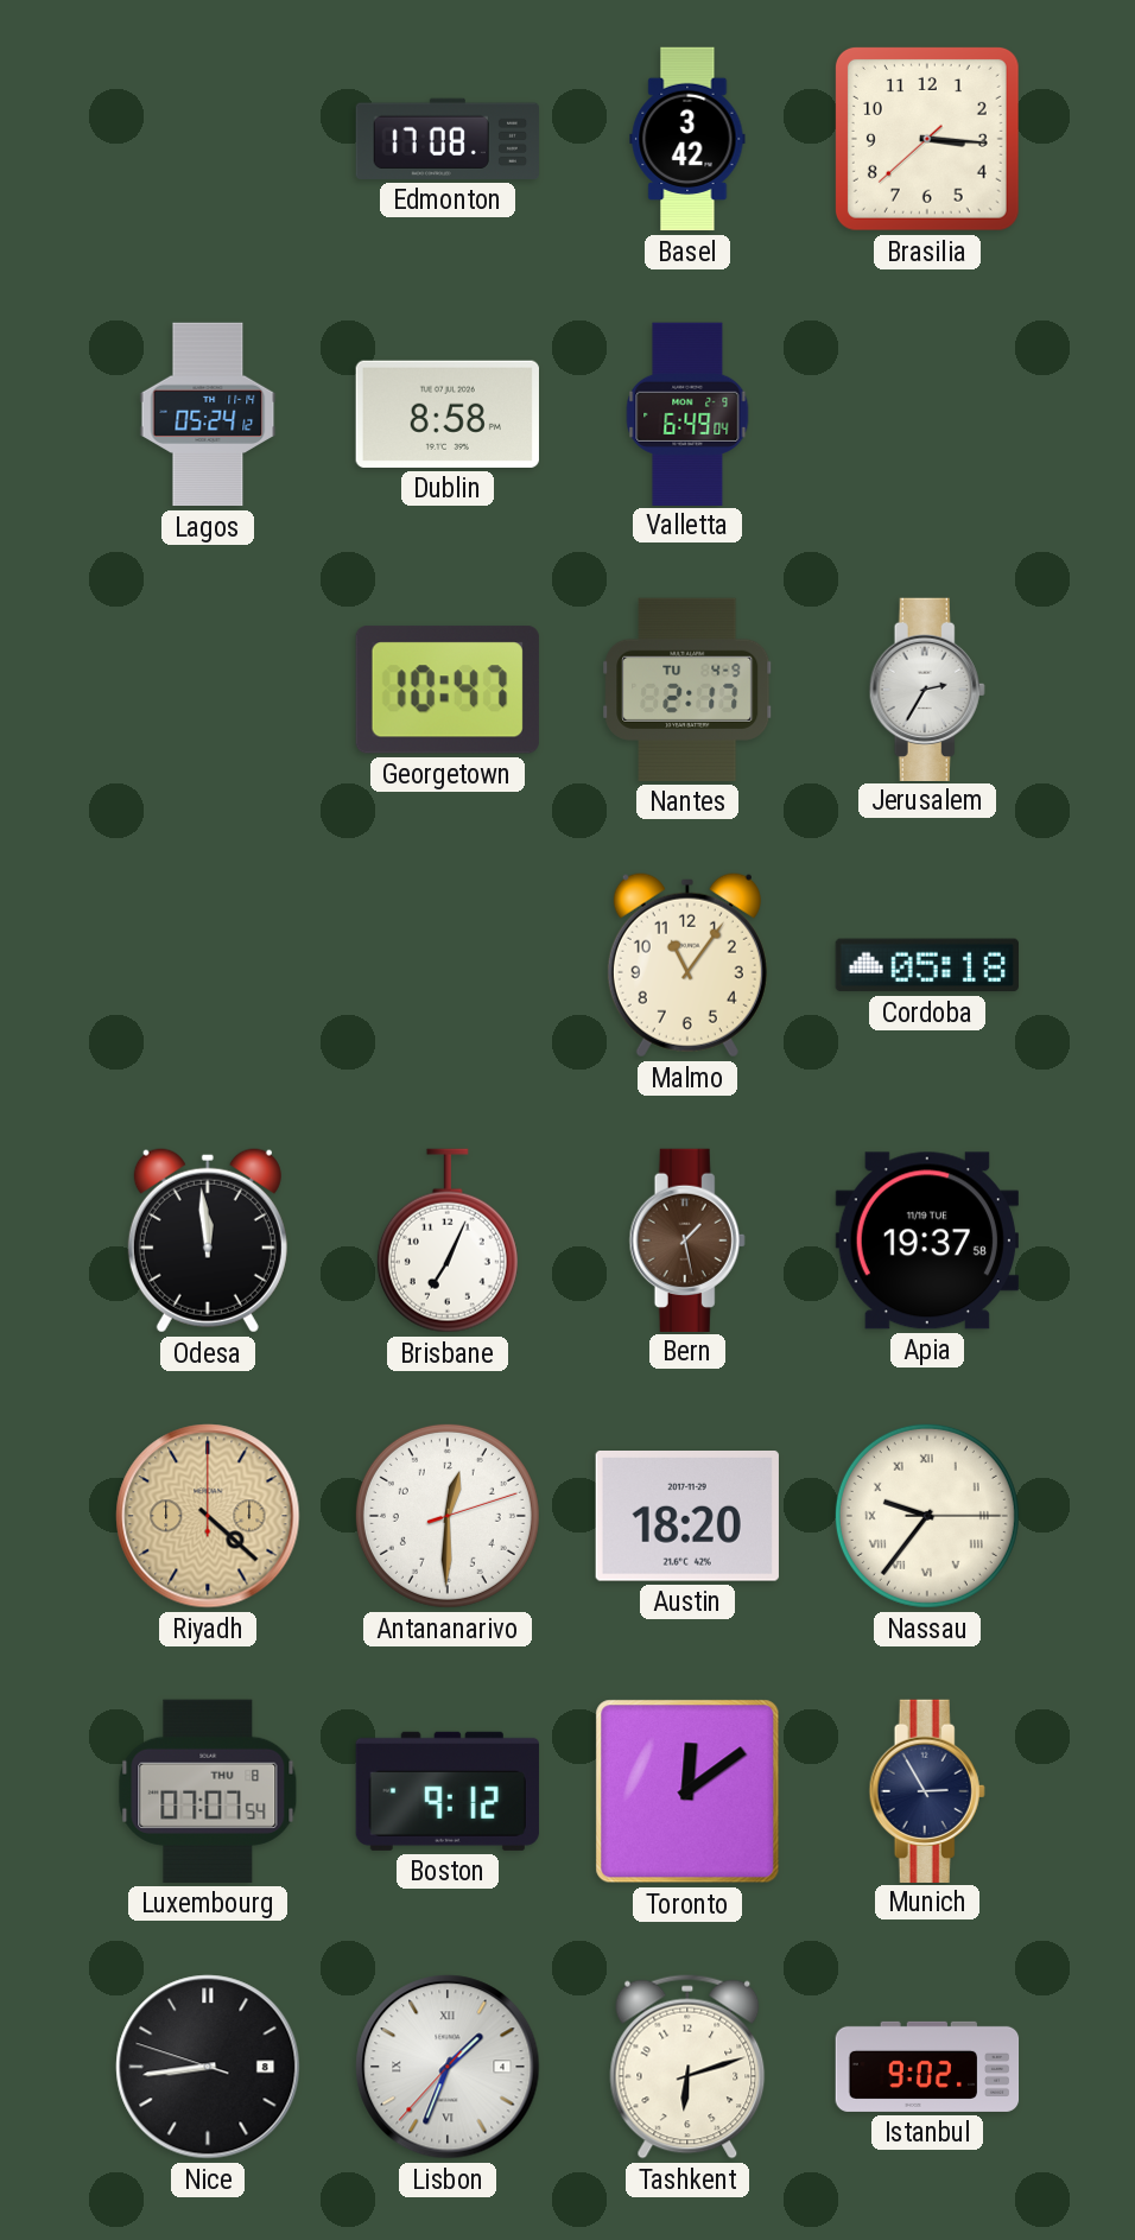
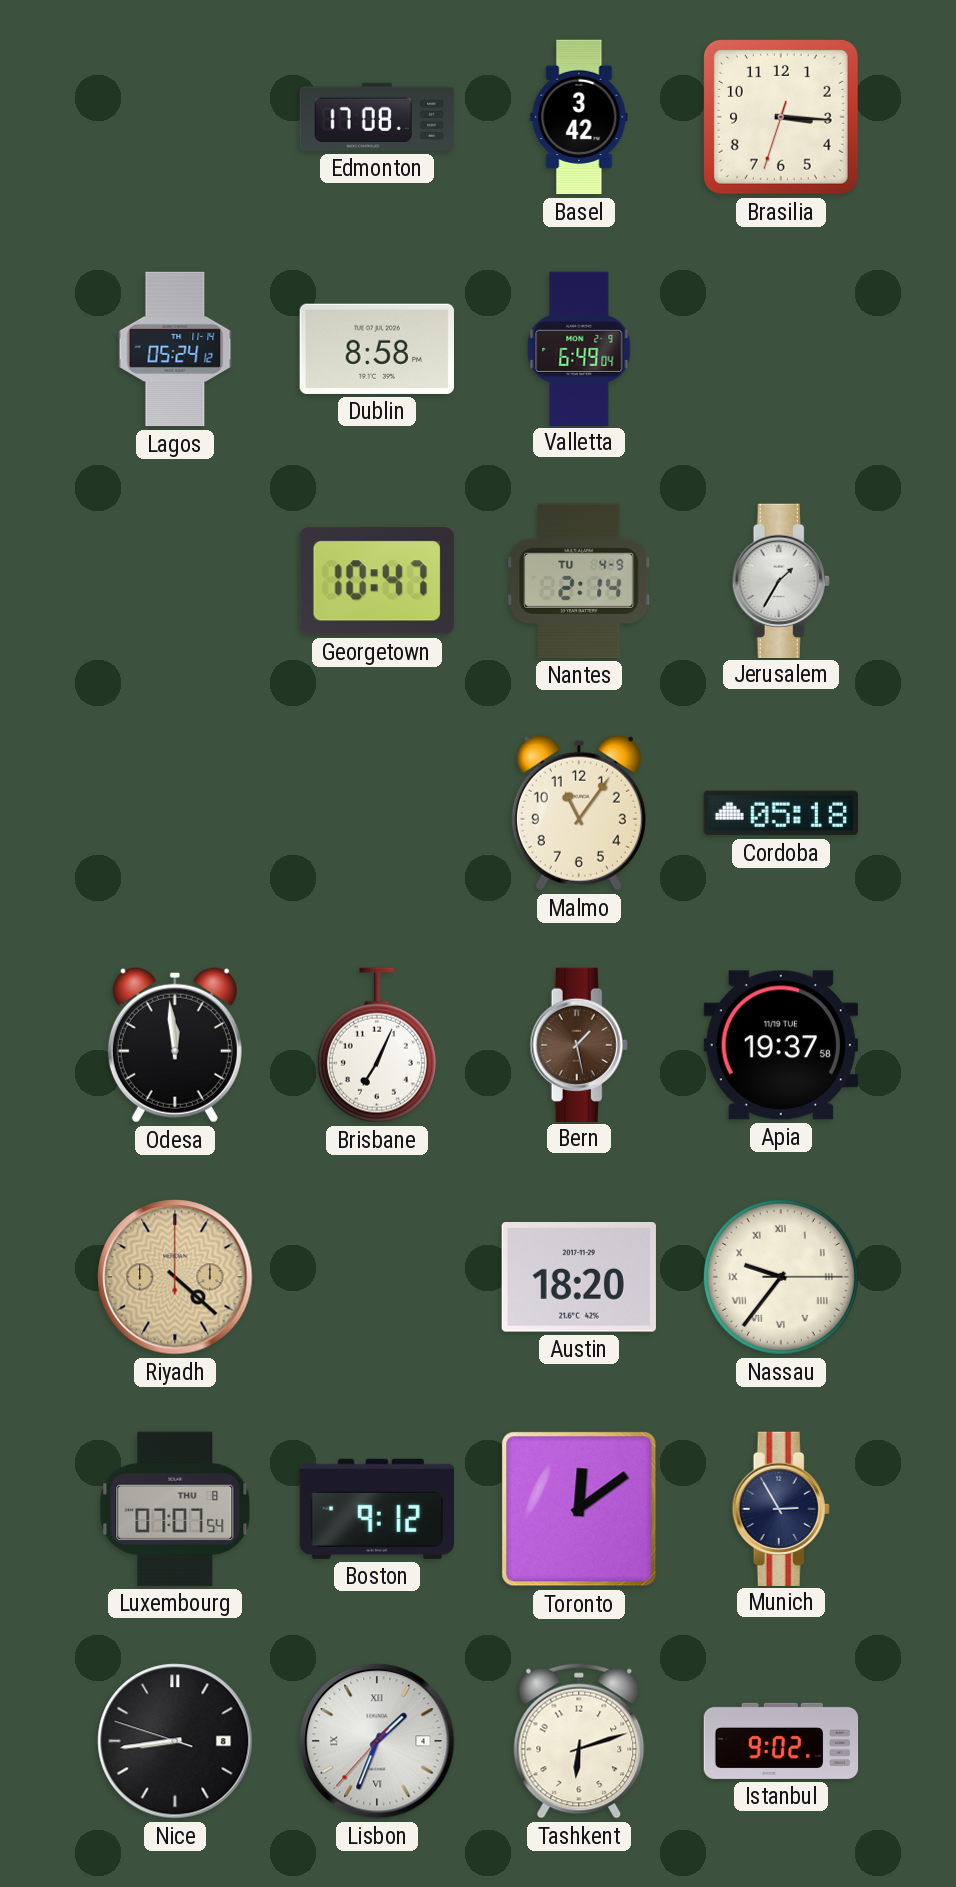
Brasilia: 3:15:38 -> 3:15:33 (781, 117)
Nantes: 2:17 -> 2:14 (579, 581)
Jerusalem: 2:35 -> 1:35 (781, 580)
Antananarivo: 12:30 -> none (448, 1516)
